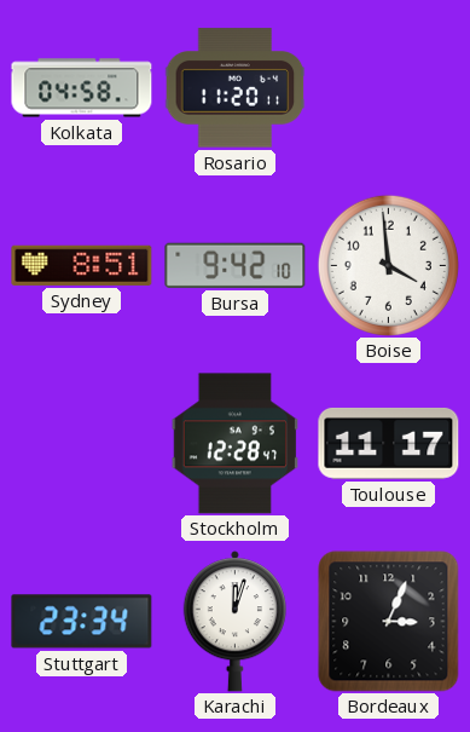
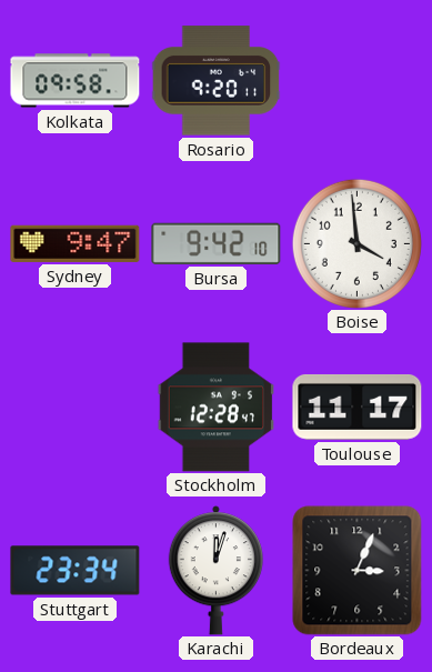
Kolkata: 04:58 -> 09:58 (76, 81)
Rosario: 11:20 -> 9:20 (215, 81)
Sydney: 8:51 -> 9:47 (76, 243)
